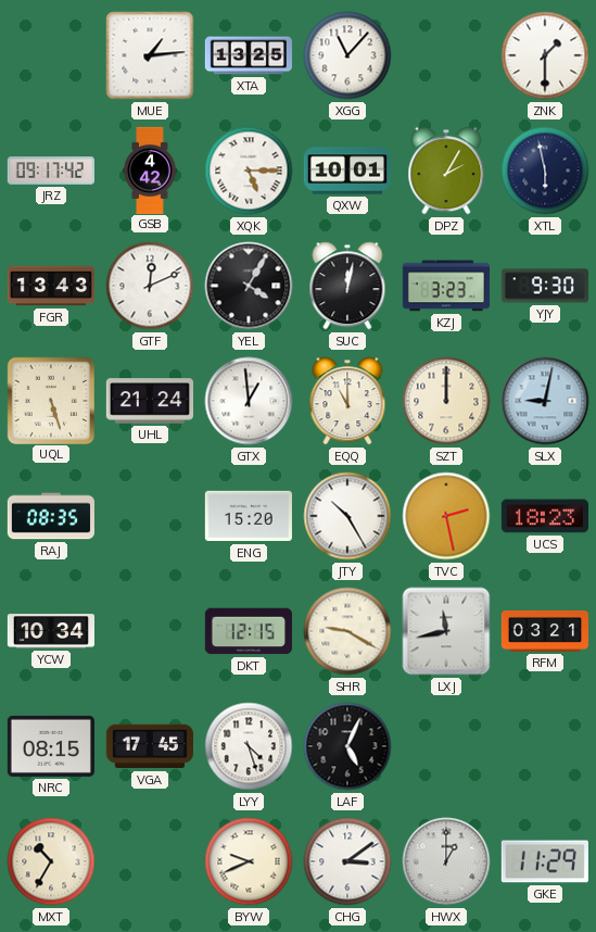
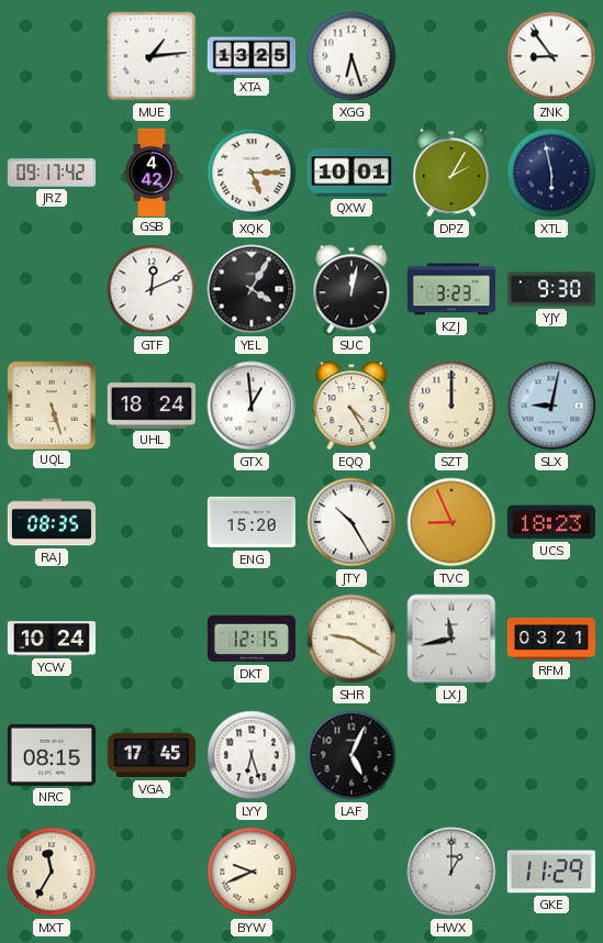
XGG: 11:07 -> 6:27 (351, 56)
ZNK: 1:30 -> 8:54 (551, 56)
FGR: 13:43 -> none (50, 286)
UHL: 21:24 -> 18:24 (150, 406)
EQQ: 11:00 -> 4:25 (351, 406)
TVC: 2:28 -> 8:56 (451, 522)
YCW: 10:34 -> 10:24 (51, 639)
LYY: 4:27 -> 6:27 (252, 755)
MXT: 10:35 -> 11:35 (52, 872)
CHG: 3:09 -> none (347, 861)
